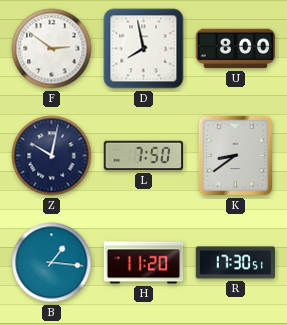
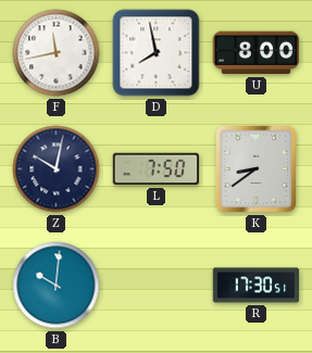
F: 2:51 -> 11:43 (57, 53)
B: 1:16 -> 10:01 (57, 286)
H: 11:20 -> none (144, 263)
